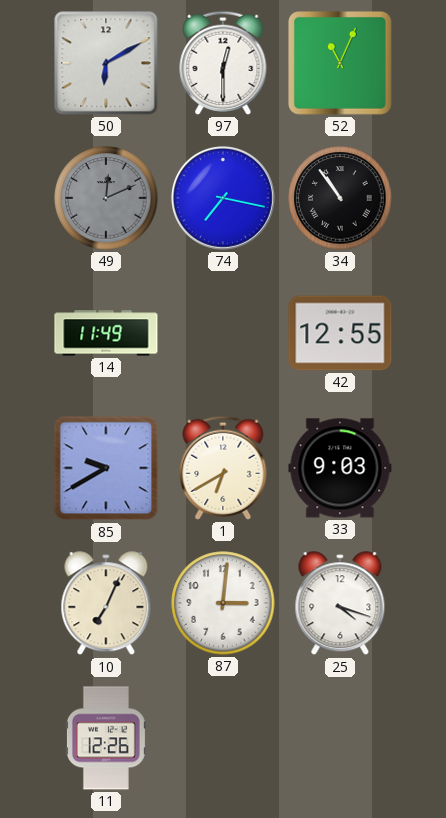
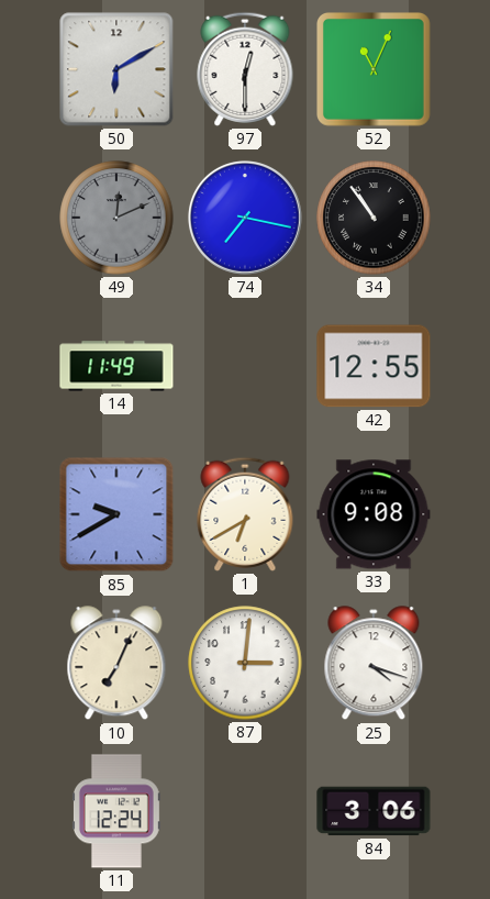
33: 9:03 -> 9:08 (374, 514)
11: 12:26 -> 12:24 (116, 811)
84: none -> 3:06 (374, 811)
